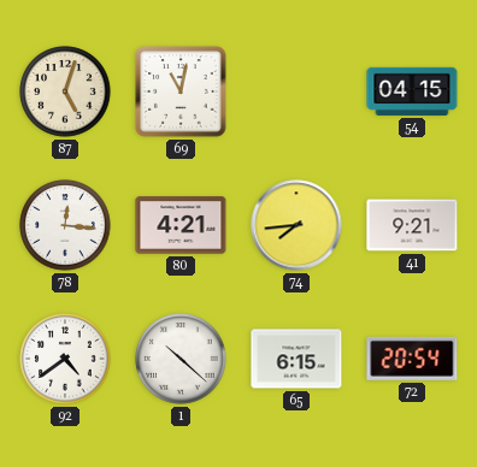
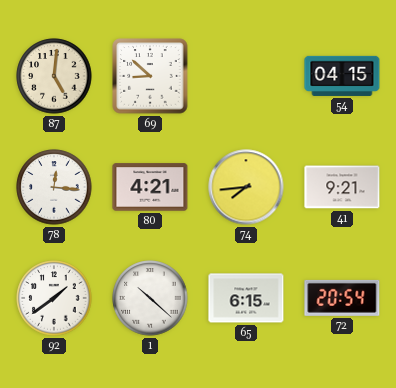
87: 5:03 -> 5:01 (54, 76)
69: 11:02 -> 8:52 (150, 76)
92: 4:39 -> 1:39 (54, 298)
